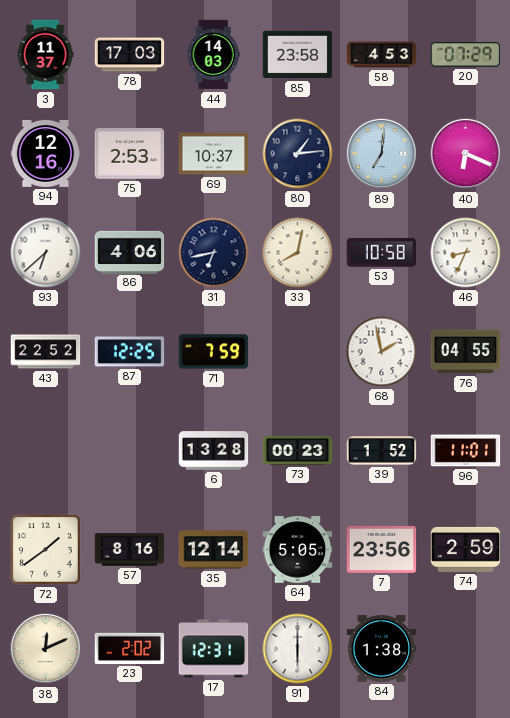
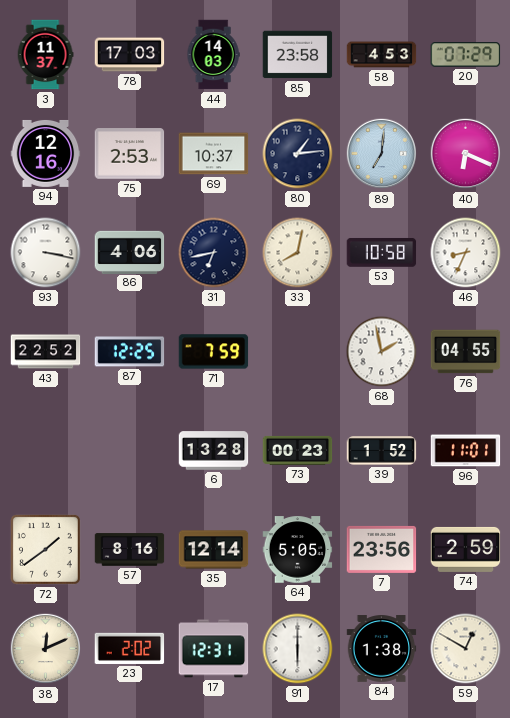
93: 6:38 -> 3:17 (46, 253)
59: none -> 12:50 (466, 649)
